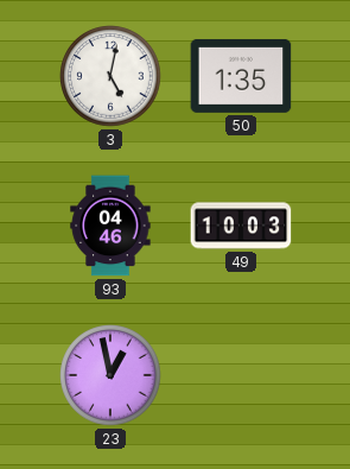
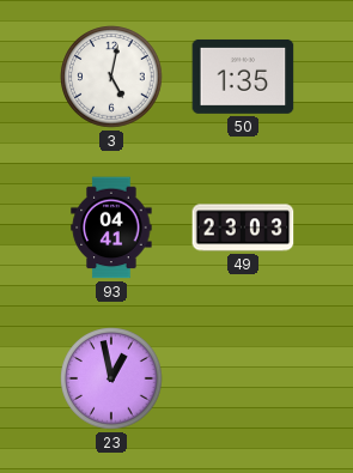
93: 04:46 -> 04:41 (111, 228)
49: 10:03 -> 23:03 (243, 228)
